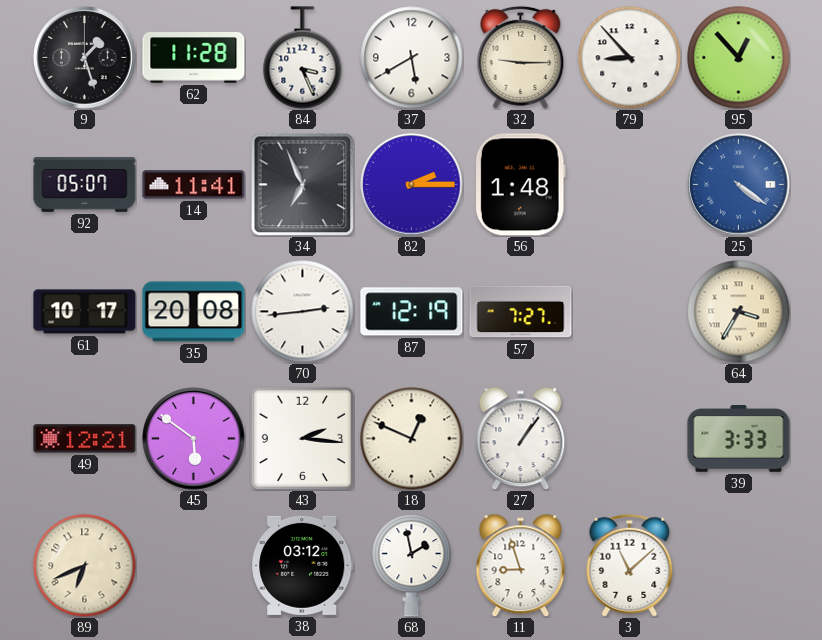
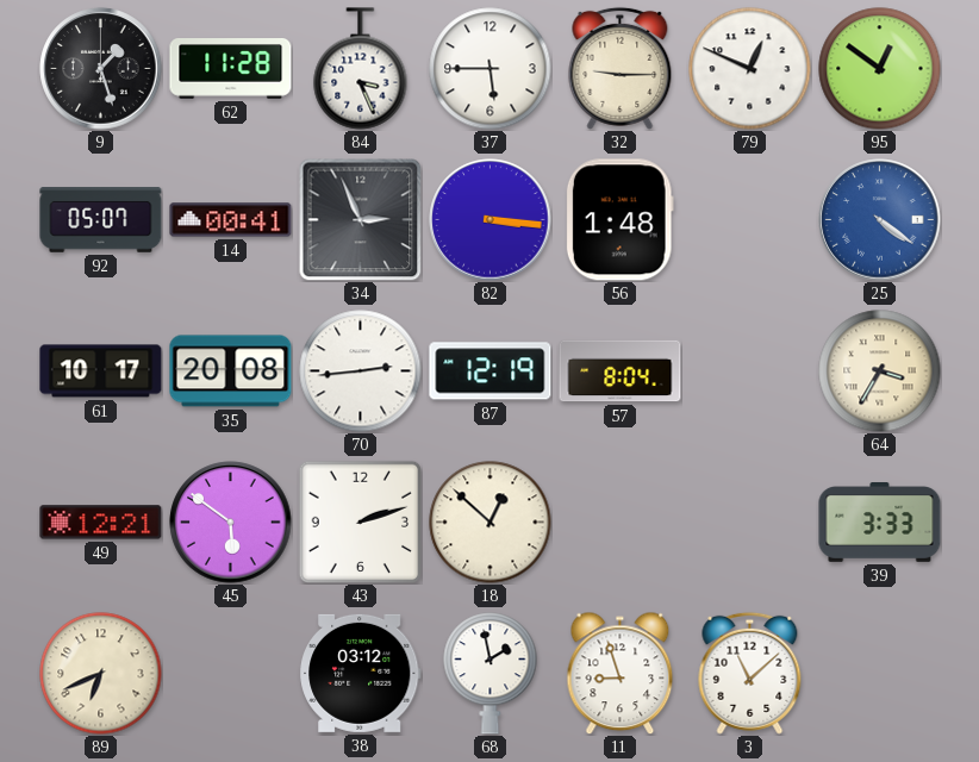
37: 5:40 -> 5:45 (491, 69)
79: 8:53 -> 12:49 (750, 69)
95: 12:53 -> 12:51 (880, 69)
14: 11:41 -> 00:41 (231, 220)
34: 6:56 -> 2:56 (360, 219)
82: 2:15 -> 3:16 (491, 220)
57: 7:27 -> 8:04 (621, 371)
43: 2:16 -> 2:12 (360, 521)
18: 12:49 -> 12:52 (491, 523)
27: 1:06 -> none (521, 438)
